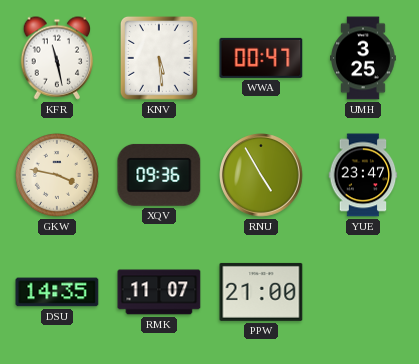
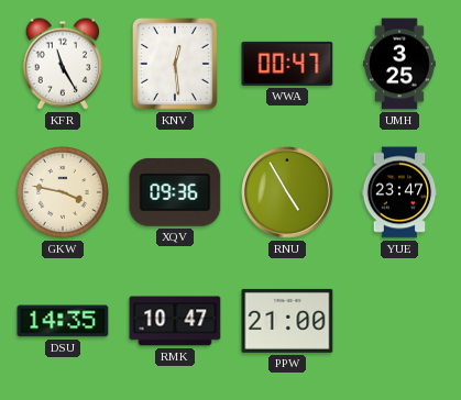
KFR: 11:28 -> 11:25 (63, 64)
KNV: 5:29 -> 12:29 (175, 64)
RMK: 11:07 -> 10:47 (175, 321)
